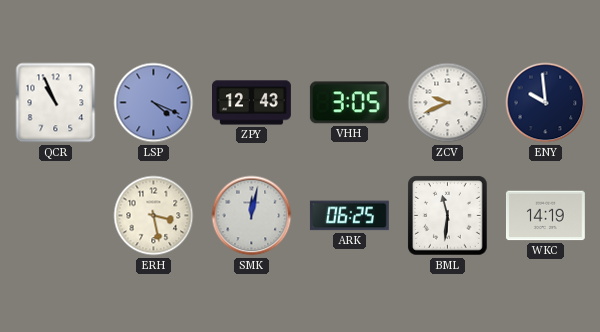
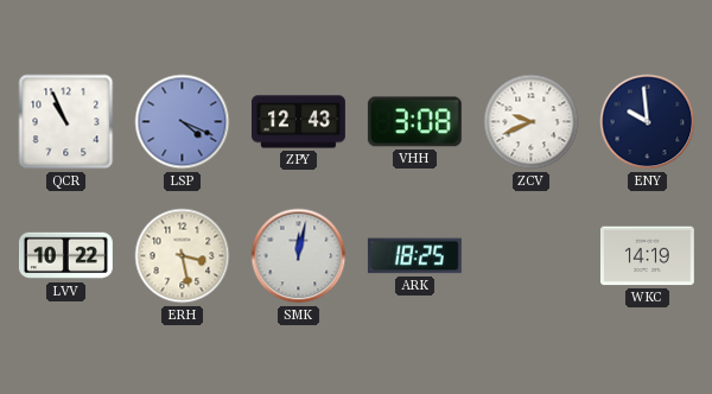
VHH: 3:05 -> 3:08 (414, 122)
LVV: none -> 10:22 (65, 256)
ARK: 06:25 -> 18:25 (414, 256)
BML: 11:31 -> none (448, 216)
